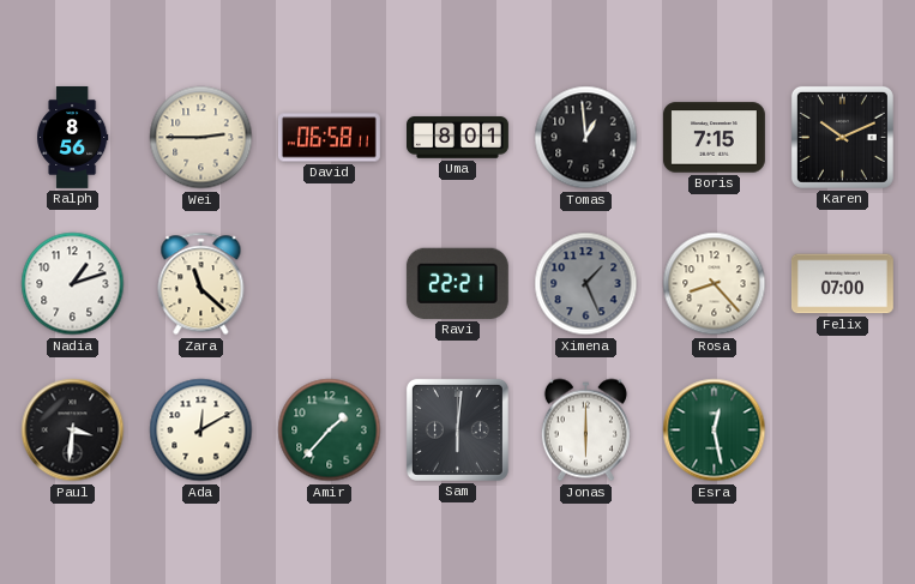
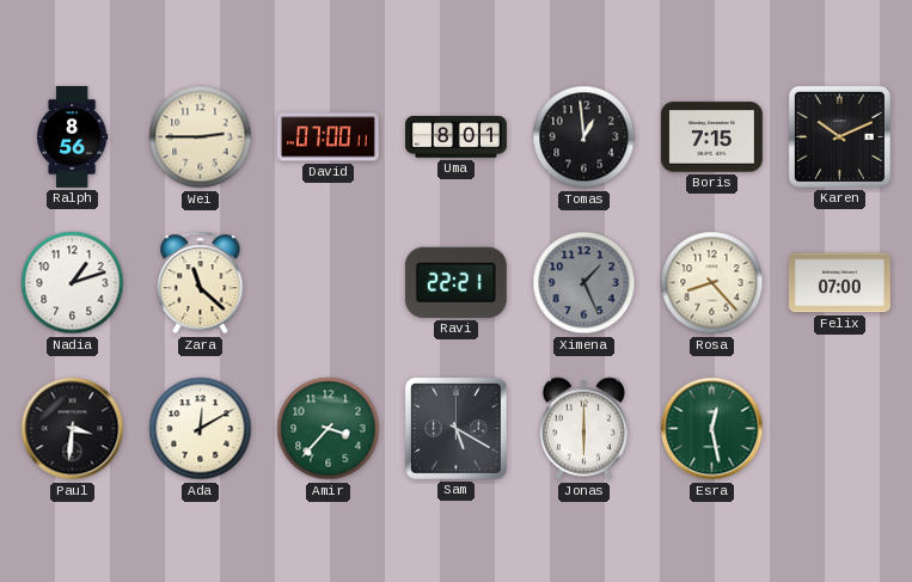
David: 06:58 -> 07:00 (328, 137)
Amir: 1:37 -> 3:37 (329, 429)
Sam: 6:01 -> 5:20 (455, 428)
